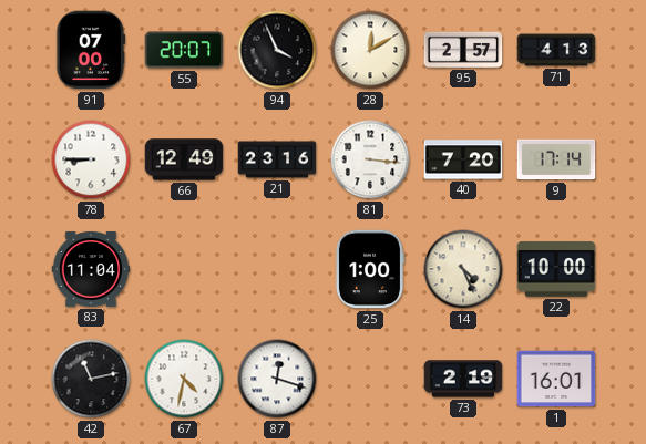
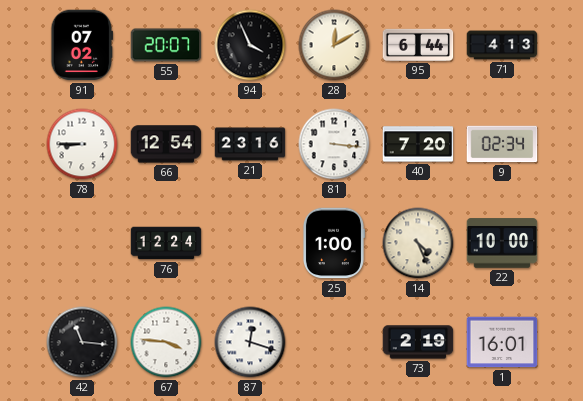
91: 07:00 -> 07:02 (82, 45)
95: 2:57 -> 6:44 (418, 45)
66: 12:49 -> 12:54 (166, 144)
9: 17:14 -> 02:34 (502, 144)
83: 11:04 -> none (91, 269)
76: none -> 12:24 (166, 243)
42: 11:13 -> 11:16 (82, 342)
67: 4:32 -> 3:46 (166, 342)
